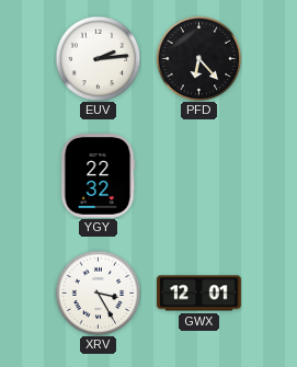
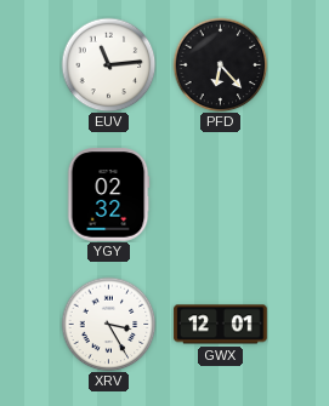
EUV: 2:14 -> 11:14 (108, 64)
YGY: 22:32 -> 02:32 (108, 195)
